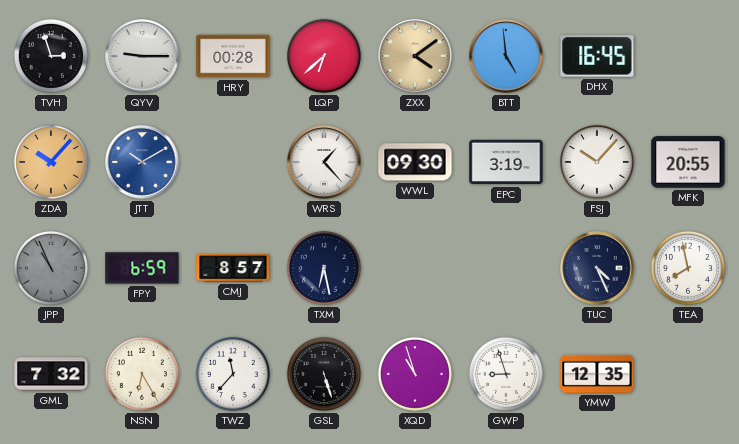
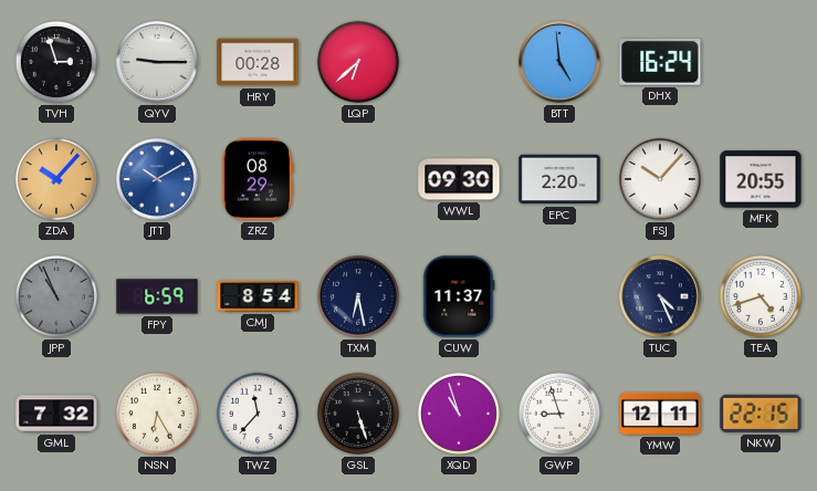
ZXX: 4:09 -> none (415, 56)
DHX: 16:45 -> 16:24 (660, 63)
ZRZ: none -> 08:29 (258, 179)
WRS: 1:23 -> none (324, 162)
EPC: 3:19 -> 2:20 (559, 179)
CMJ: 8:57 -> 8:54 (258, 296)
CUW: none -> 11:37 (459, 296)
TEA: 7:58 -> 4:42 (761, 296)
YMW: 12:35 -> 12:11 (660, 414)
NKW: none -> 22:15 (761, 414)
